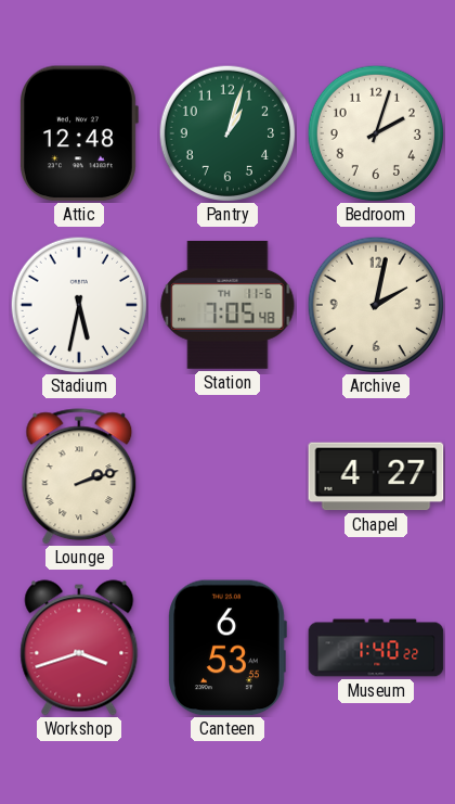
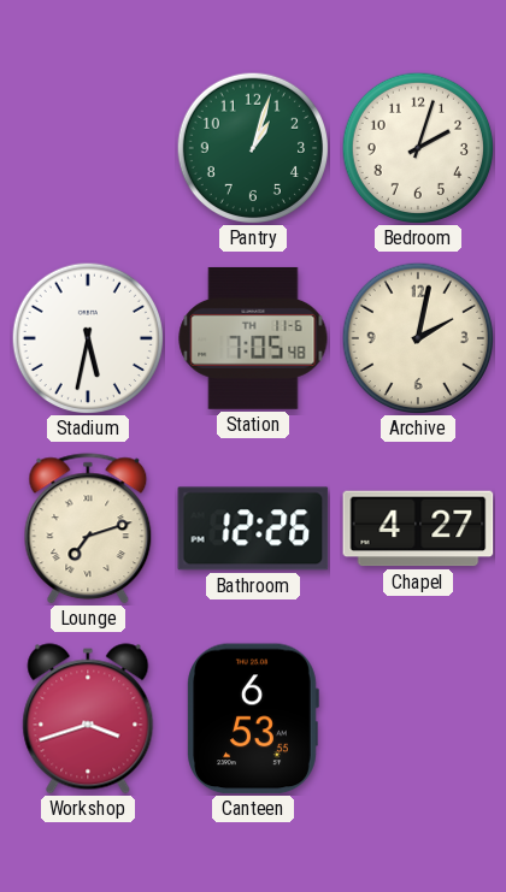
Attic: 12:48 -> none (79, 133)
Lounge: 2:12 -> 7:12 (88, 528)
Bathroom: none -> 12:26 (253, 528)
Museum: 1:40 -> none (376, 648)
